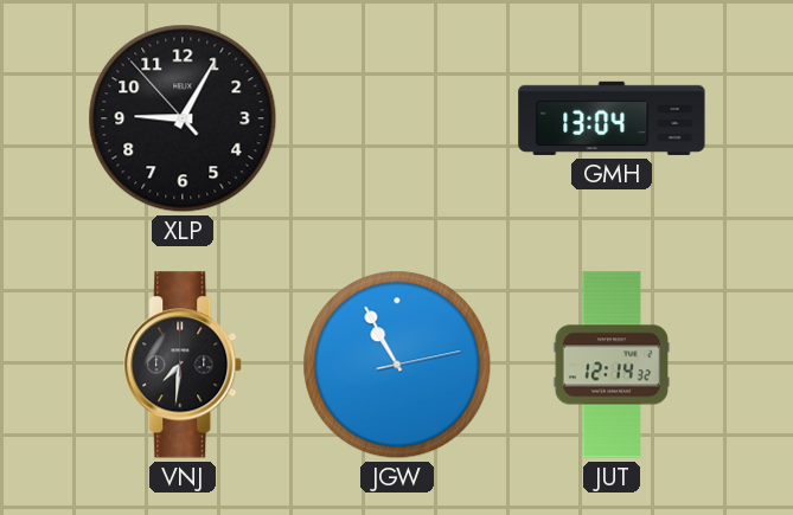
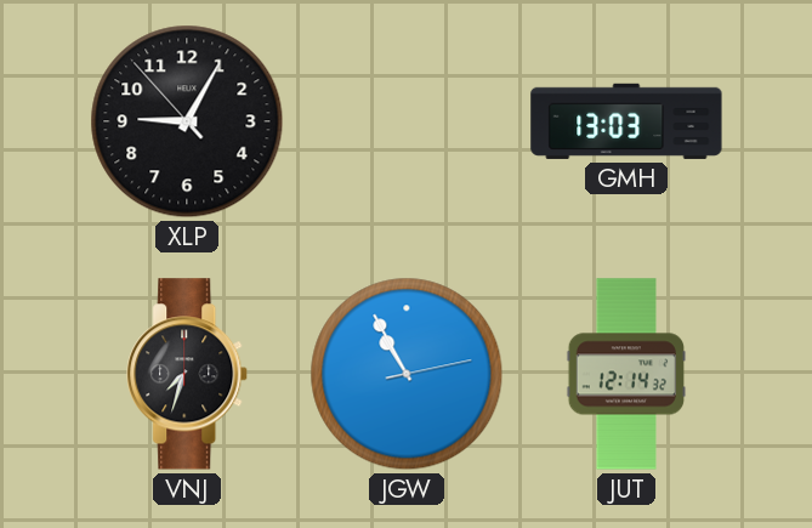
GMH: 13:04 -> 13:03 (626, 121)
VNJ: 7:31 -> 7:33 (188, 374)
